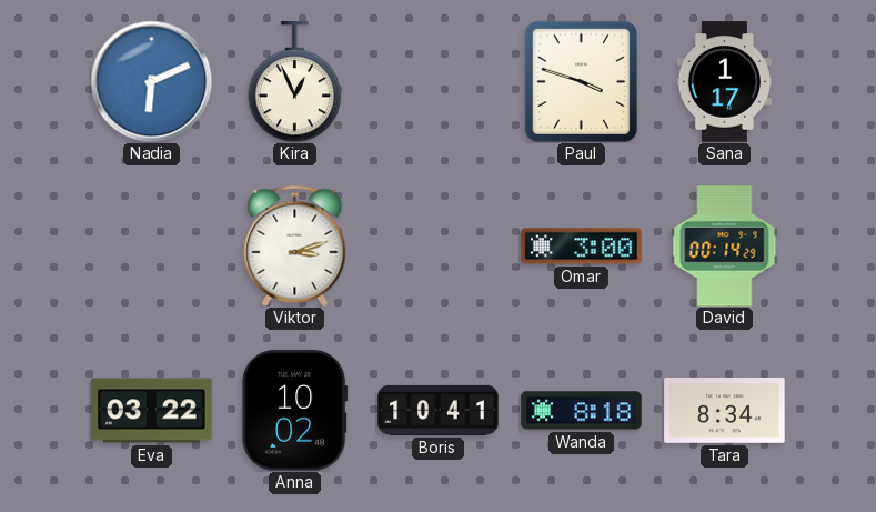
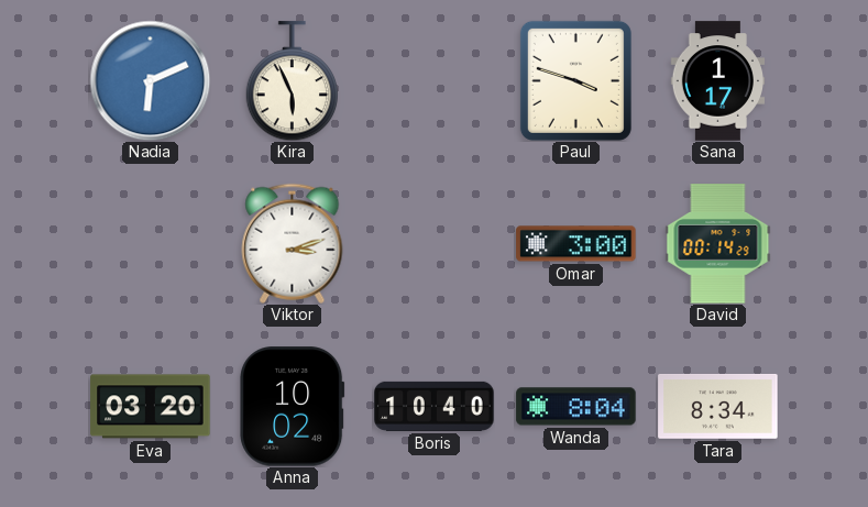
Kira: 12:56 -> 5:56 (293, 81)
Eva: 03:22 -> 03:20 (151, 407)
Boris: 10:41 -> 10:40 (435, 406)
Wanda: 8:18 -> 8:04 (576, 407)
